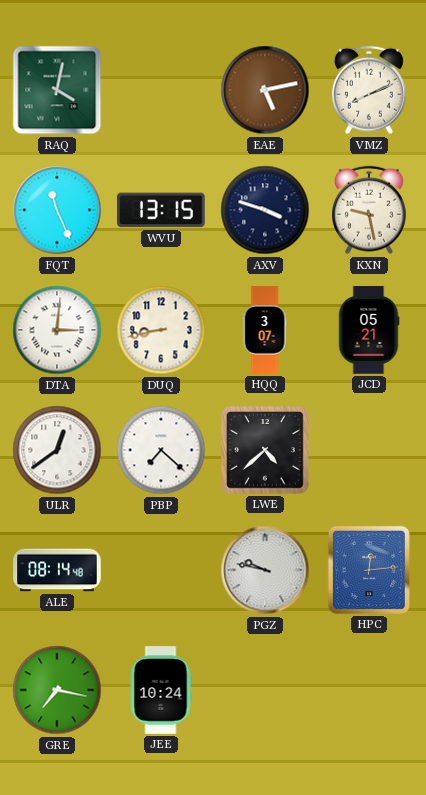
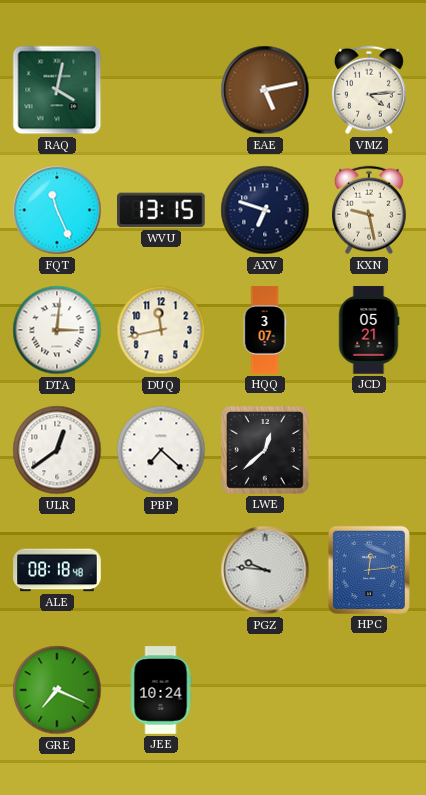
VMZ: 8:11 -> 4:14 (370, 90)
AXV: 3:48 -> 6:48 (265, 210)
DUQ: 8:43 -> 11:43 (161, 330)
LWE: 4:38 -> 12:38 (265, 450)
ALE: 08:14 -> 08:18 (57, 570)
PGZ: 9:47 -> 9:46 (265, 570)
GRE: 7:17 -> 7:19 (57, 690)
